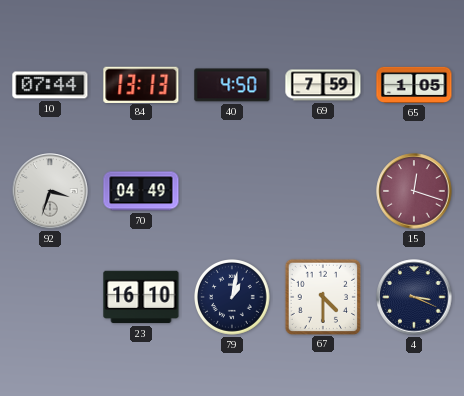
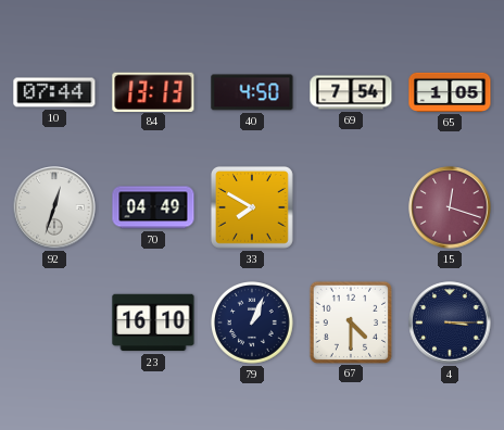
69: 7:59 -> 7:54 (351, 92)
92: 3:33 -> 12:33 (54, 207)
33: none -> 7:50 (252, 207)
79: 1:02 -> 1:04 (253, 324)
4: 3:19 -> 3:15 (450, 322)
